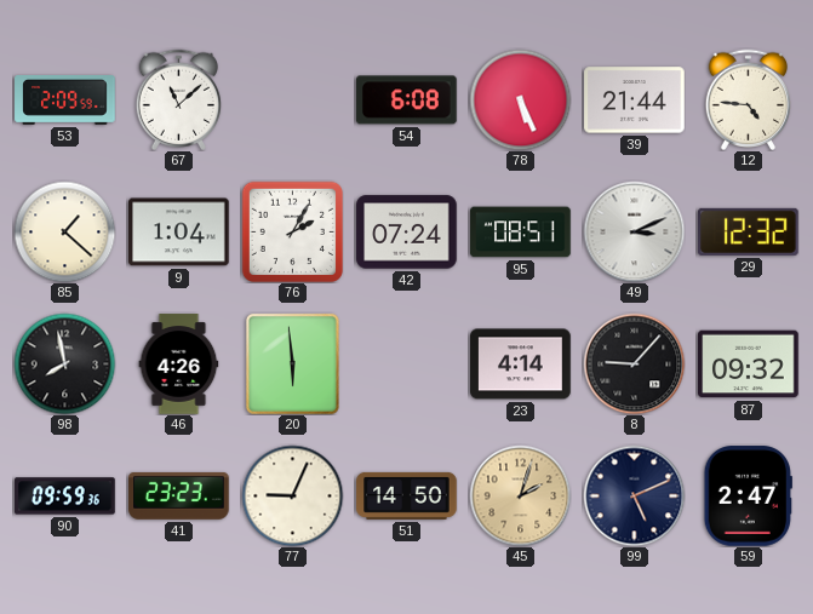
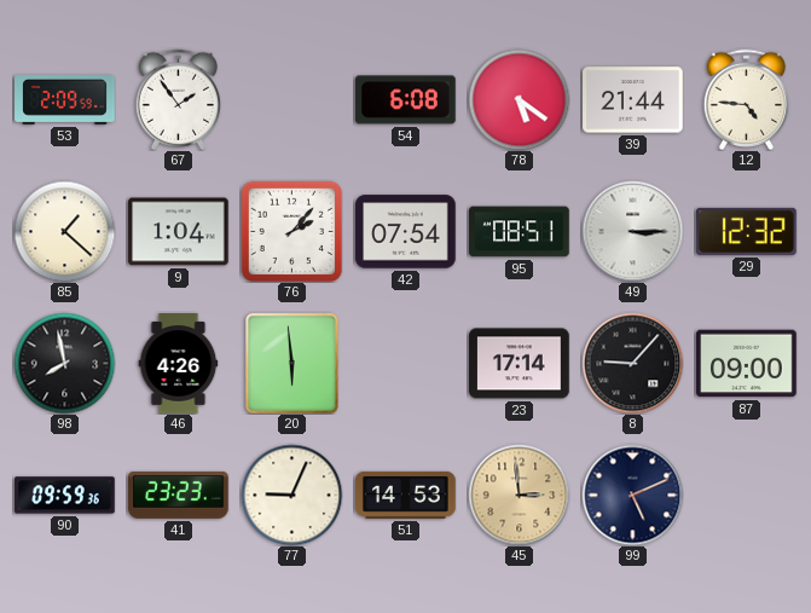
67: 11:08 -> 1:54 (179, 99)
78: 5:26 -> 5:21 (519, 99)
76: 2:05 -> 2:07 (291, 231)
42: 07:24 -> 07:54 (406, 232)
49: 3:11 -> 3:15 (632, 231)
23: 4:14 -> 17:14 (520, 364)
87: 09:32 -> 09:00 (747, 364)
51: 14:50 -> 14:53 (406, 495)
45: 2:03 -> 2:59 (519, 495)
59: 2:47 -> none (748, 497)
